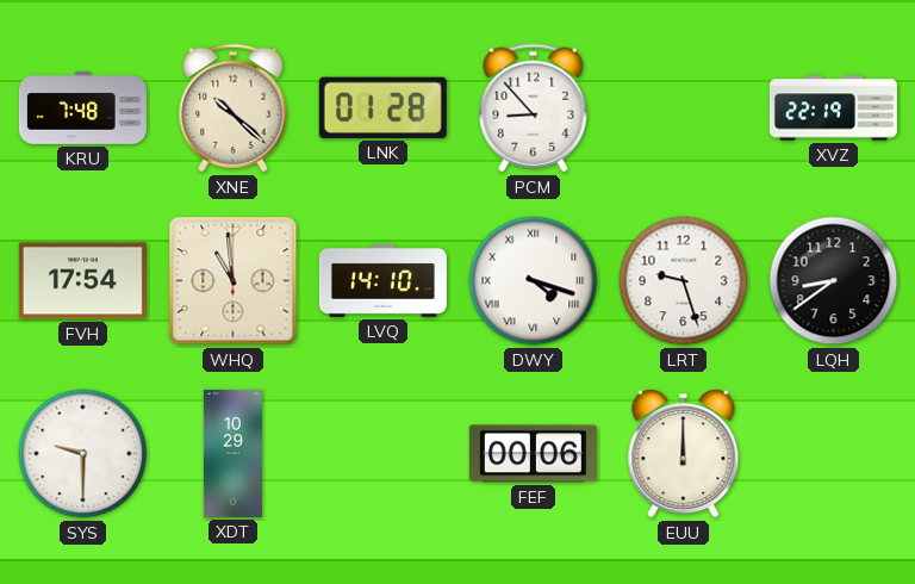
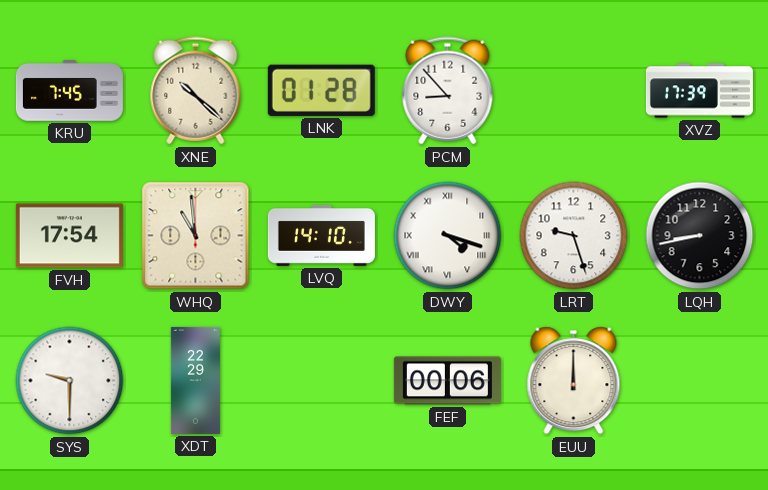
KRU: 7:48 -> 7:45 (69, 91)
XVZ: 22:19 -> 17:39 (699, 91)
LQH: 8:39 -> 8:43 (700, 236)
XDT: 10:29 -> 22:29 (195, 380)
